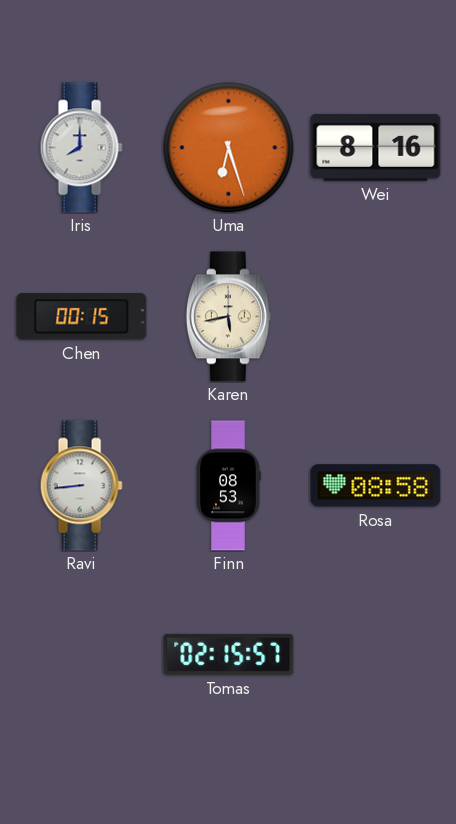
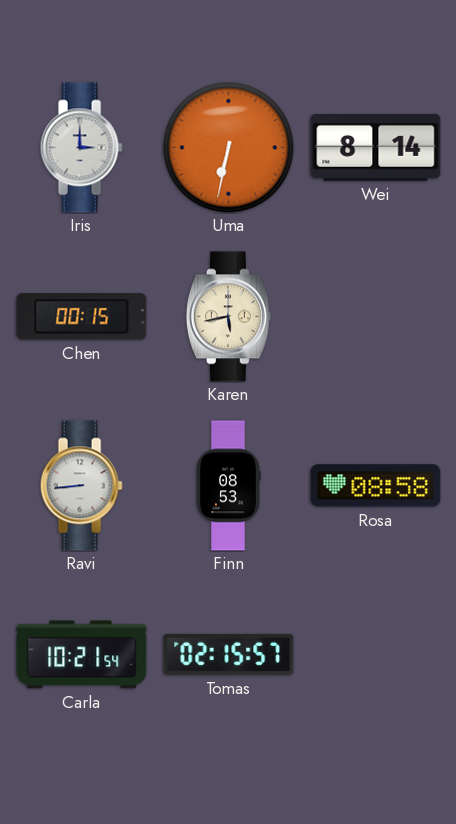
Iris: 8:00 -> 3:00 (81, 148)
Uma: 6:27 -> 6:32 (229, 148)
Wei: 8:16 -> 8:14 (376, 147)
Carla: none -> 10:21 (82, 655)
